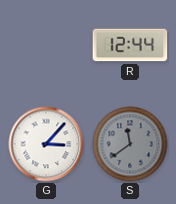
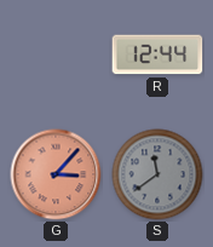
G dial: white -> salmon (56, 174)
